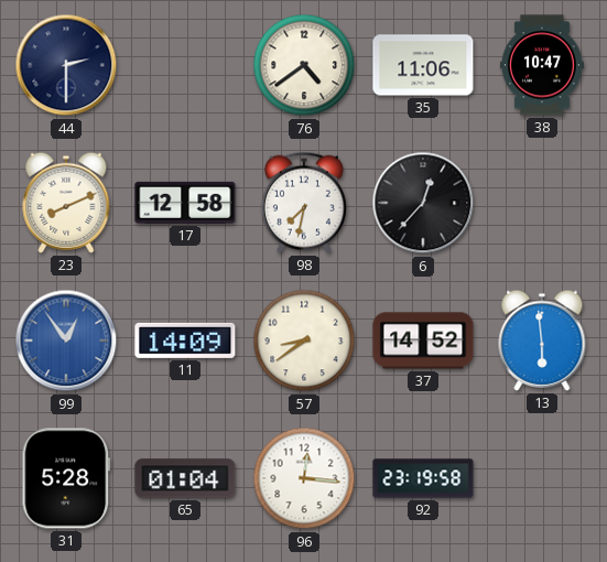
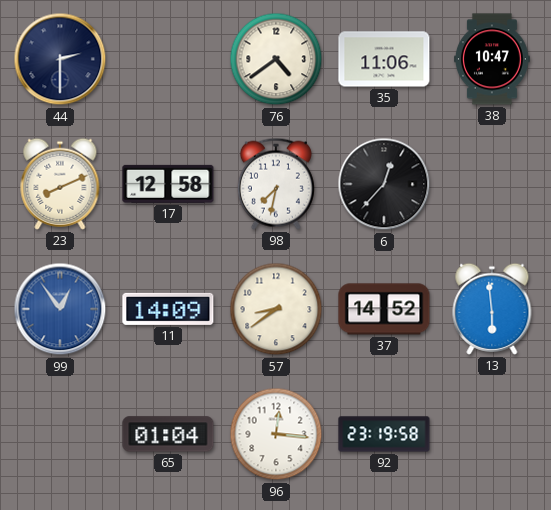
31: 5:28 -> none (66, 478)
